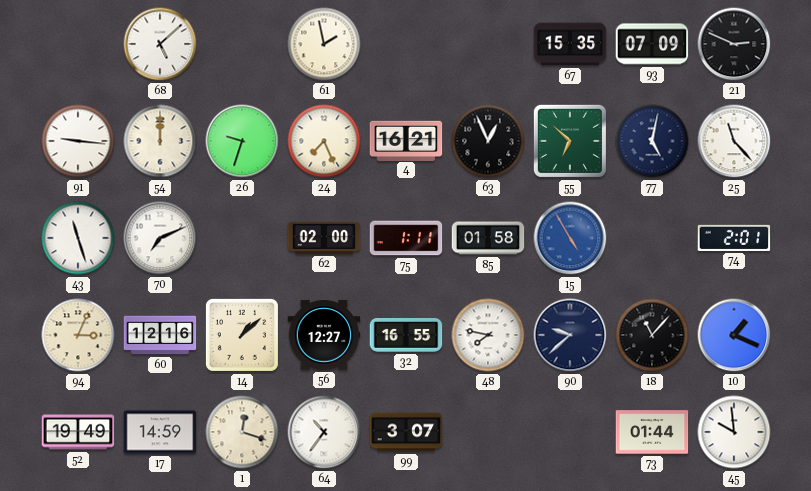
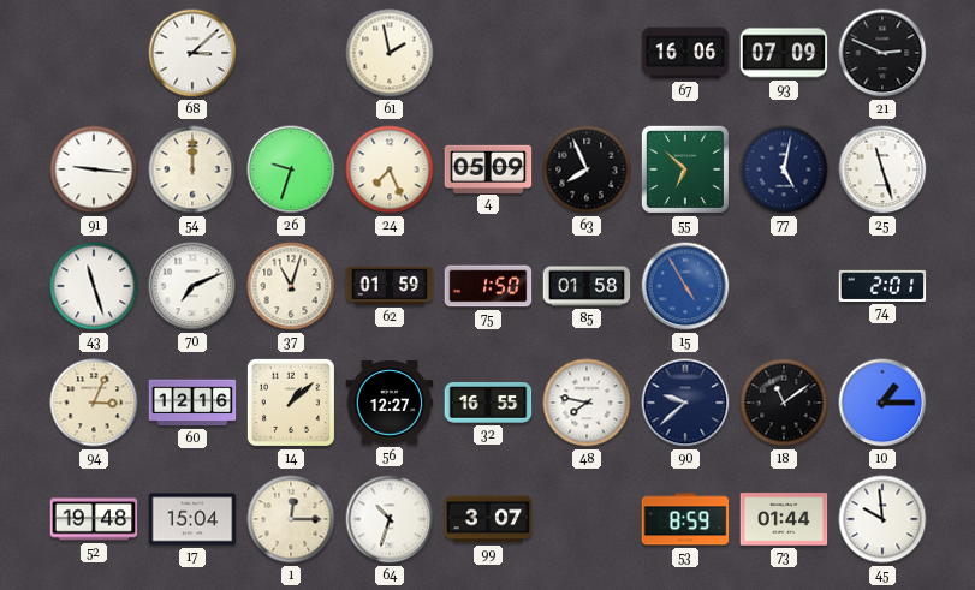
68: 5:08 -> 3:08 (192, 53)
67: 15:35 -> 16:06 (685, 53)
4: 16:21 -> 05:09 (488, 168)
63: 12:56 -> 7:56 (587, 169)
25: 11:23 -> 11:27 (882, 169)
37: none -> 11:03 (291, 286)
62: 02:00 -> 01:59 (390, 286)
75: 1:11 -> 1:50 (488, 286)
18: 11:07 -> 11:09 (784, 403)
10: 1:19 -> 1:15 (882, 403)
52: 19:49 -> 19:48 (94, 519)
17: 14:59 -> 15:04 (192, 519)
1: 12:18 -> 12:15 (291, 519)
64: 10:36 -> 10:33 (390, 519)
53: none -> 8:59 (685, 519)
